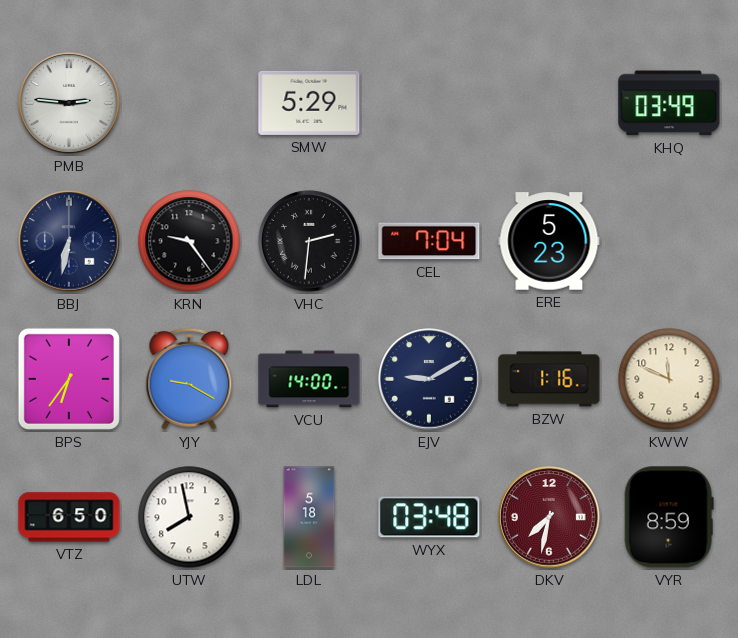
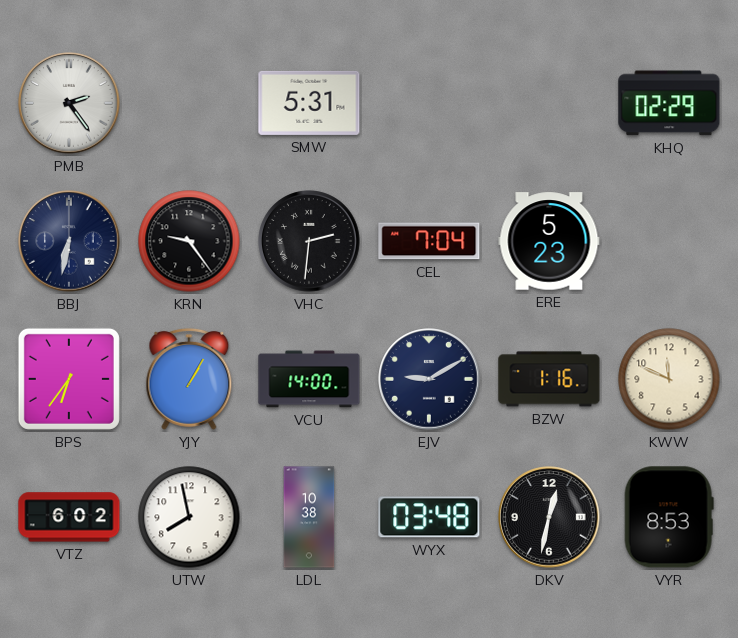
PMB: 2:46 -> 2:24 (69, 103)
SMW: 5:29 -> 5:31 (309, 103)
KHQ: 03:49 -> 02:29 (669, 103)
YJY: 9:20 -> 1:05 (189, 379)
VTZ: 6:50 -> 6:02 (69, 517)
LDL: 5:18 -> 10:38 (309, 517)
DKV: 7:32 -> 12:32 (549, 517)
DKV dial: burgundy -> black (549, 517)
VYR: 8:59 -> 8:53 (669, 517)
